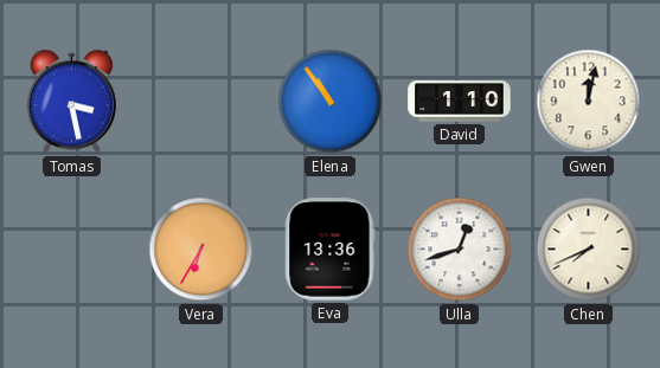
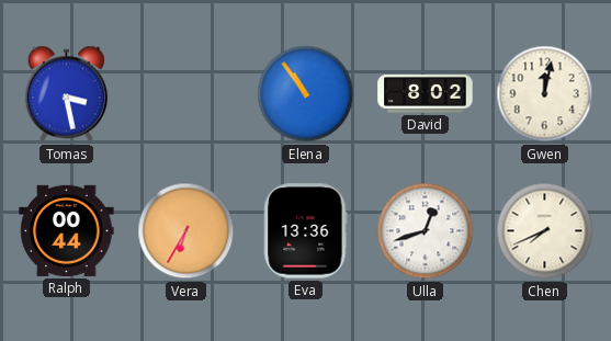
David: 1:10 -> 8:02 (426, 94)
Ralph: none -> 00:44 (67, 230)
